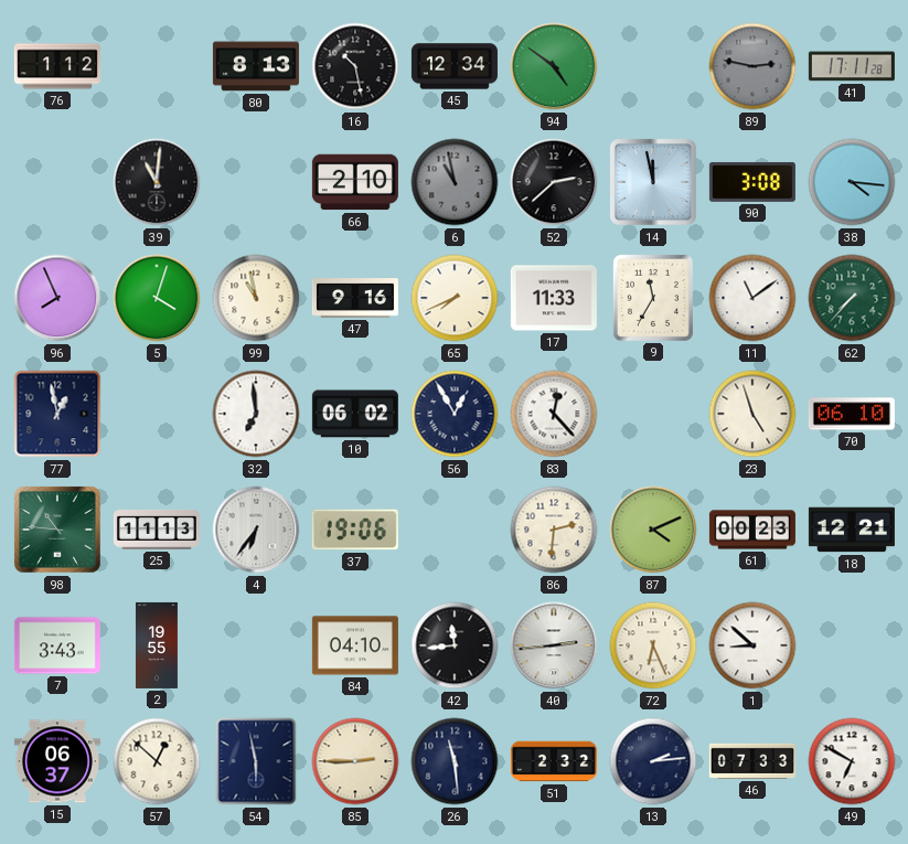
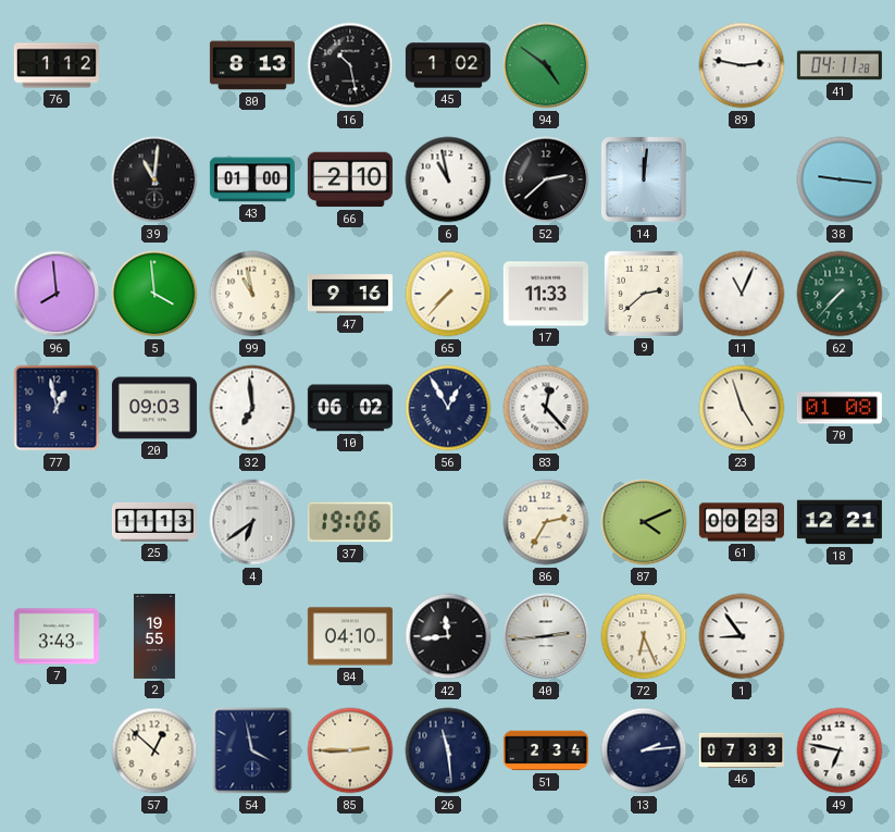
45: 12:34 -> 1:02 (448, 65)
89 dial: grey -> white (742, 65)
41: 17:11 -> 04:11 (840, 65)
43: none -> 01:00 (252, 179)
6 dial: grey -> white (448, 179)
14: 11:58 -> 12:01 (644, 179)
90: 3:08 -> none (752, 182)
38: 4:16 -> 9:16 (840, 179)
96: 7:56 -> 7:59 (57, 294)
5: 4:03 -> 3:59 (154, 294)
65: 7:41 -> 7:37 (448, 294)
9: 11:35 -> 2:38 (644, 294)
11: 11:09 -> 11:04 (742, 294)
20: none -> 09:03 (154, 408)
70: 06:10 -> 01:08 (840, 408)
98: 10:46 -> none (57, 530)
4: 6:36 -> 6:39 (252, 522)
86: 2:31 -> 2:35 (546, 522)
1: 8:52 -> 8:54 (742, 636)
15: 06:37 -> none (57, 761)
54: 5:58 -> 3:58 (252, 750)
51: 2:32 -> 2:34 (546, 750)
49: 6:50 -> 6:47 (840, 750)
